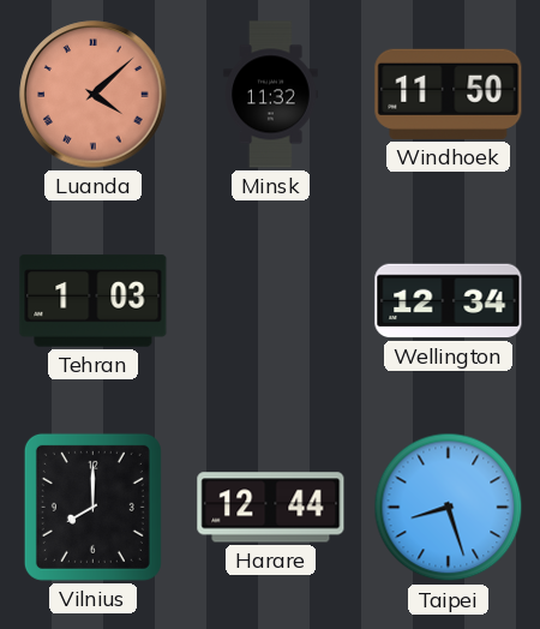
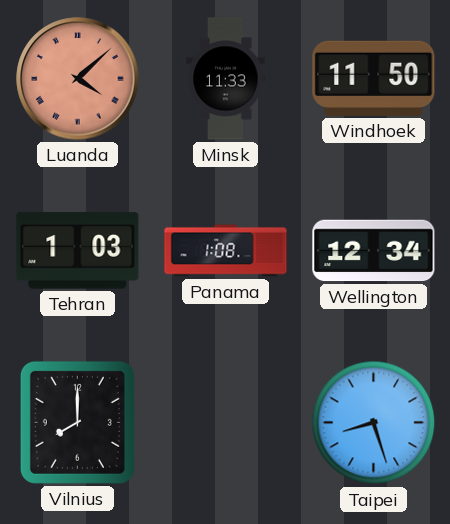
Minsk: 11:32 -> 11:33 (226, 79)
Panama: none -> 1:08 (226, 251)
Harare: 12:44 -> none (271, 508)
